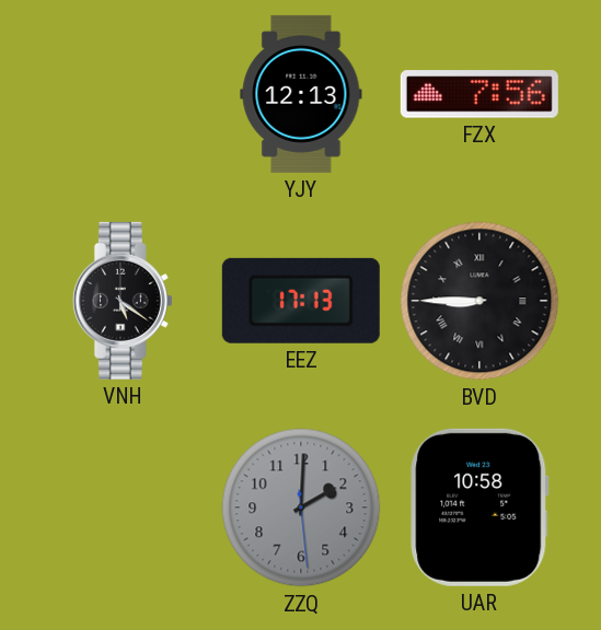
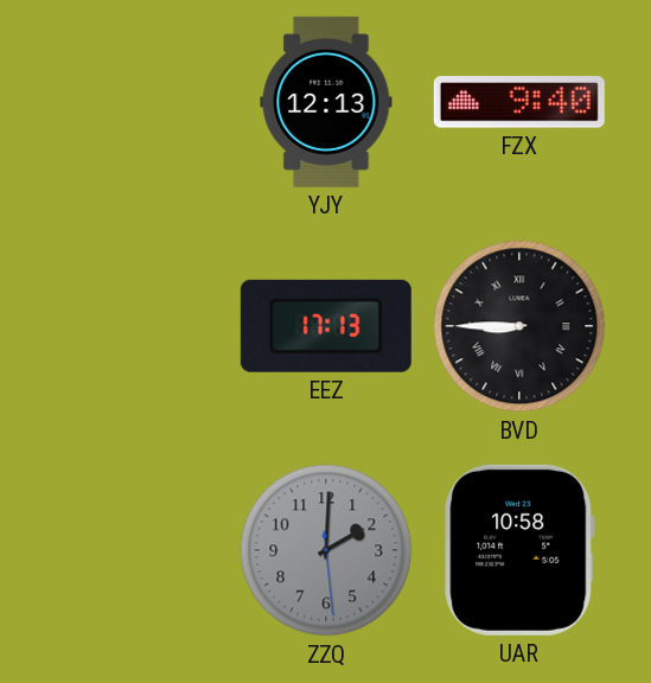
FZX: 7:56 -> 9:40 (519, 102)
VNH: 5:21 -> none (123, 301)
